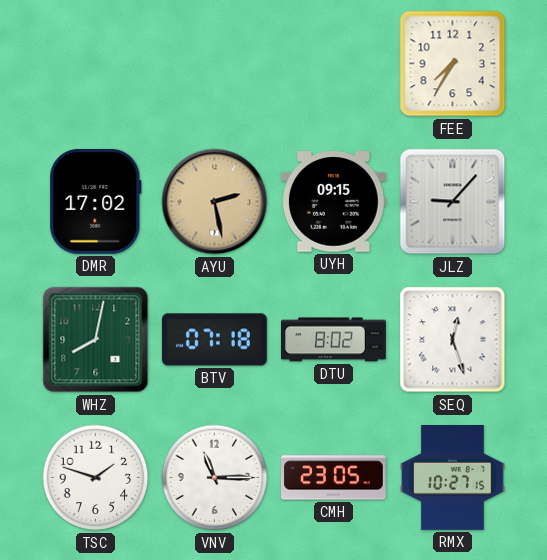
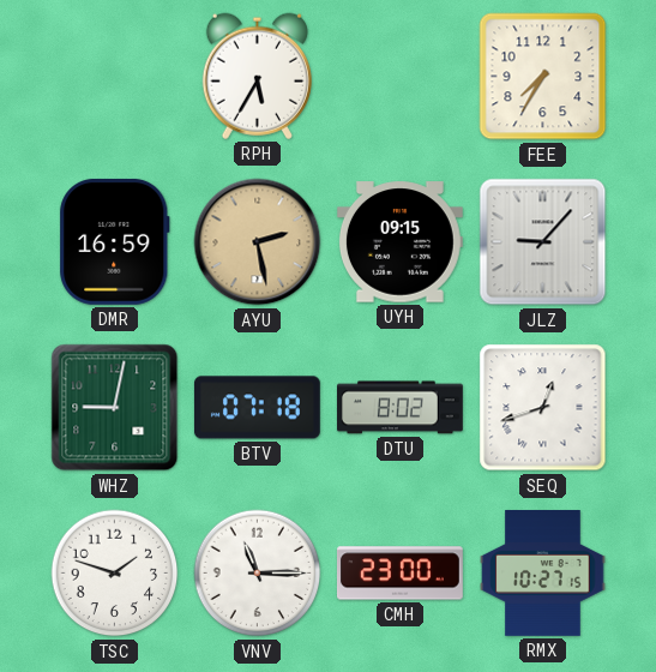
RPH: none -> 5:35 (257, 76)
DMR: 17:02 -> 16:59 (115, 241)
WHZ: 8:02 -> 9:02 (115, 408)
SEQ: 12:27 -> 12:42 (543, 408)
CMH: 23:05 -> 23:00 (399, 574)
